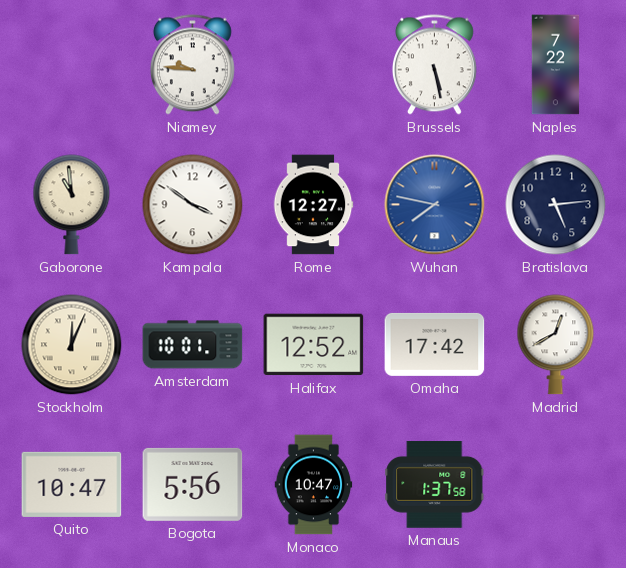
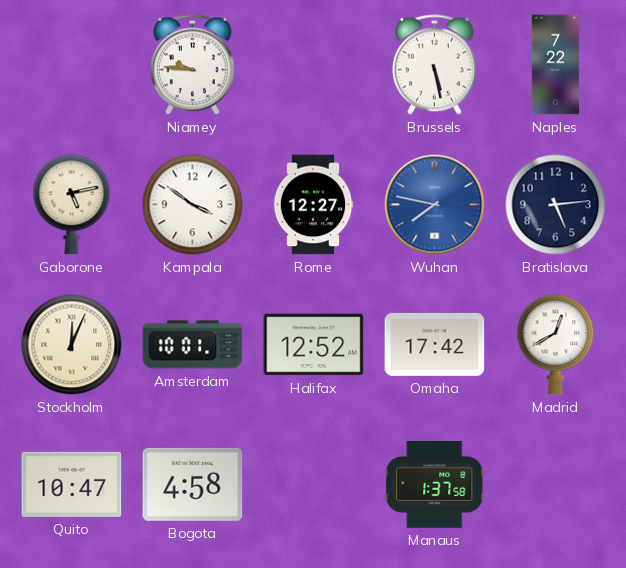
Gaborone: 10:59 -> 5:13 (72, 205)
Bogota: 5:56 -> 4:58 (193, 484)
Monaco: 10:47 -> none (314, 485)
